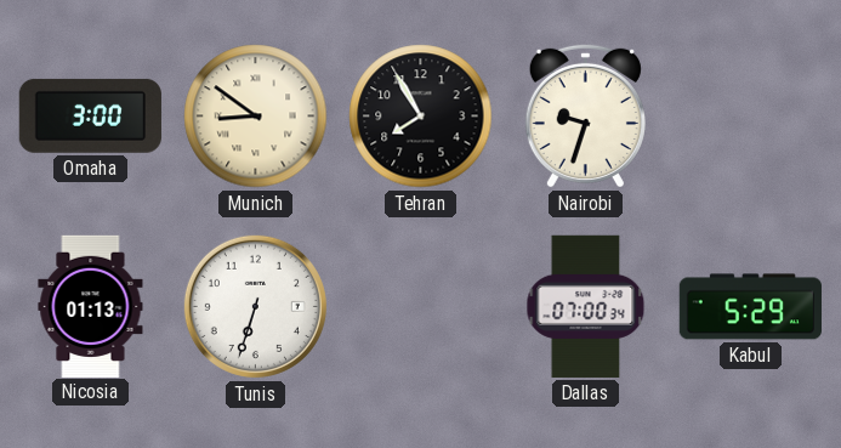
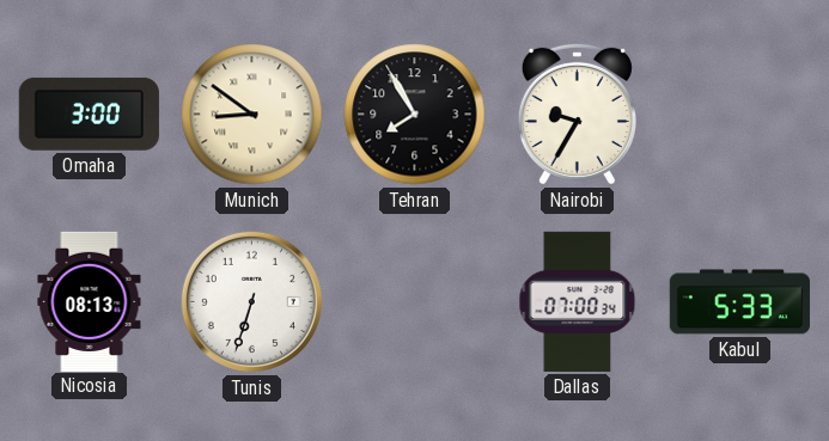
Nairobi: 9:33 -> 9:35 (577, 114)
Nicosia: 01:13 -> 08:13 (90, 301)
Kabul: 5:29 -> 5:33 (739, 302)
